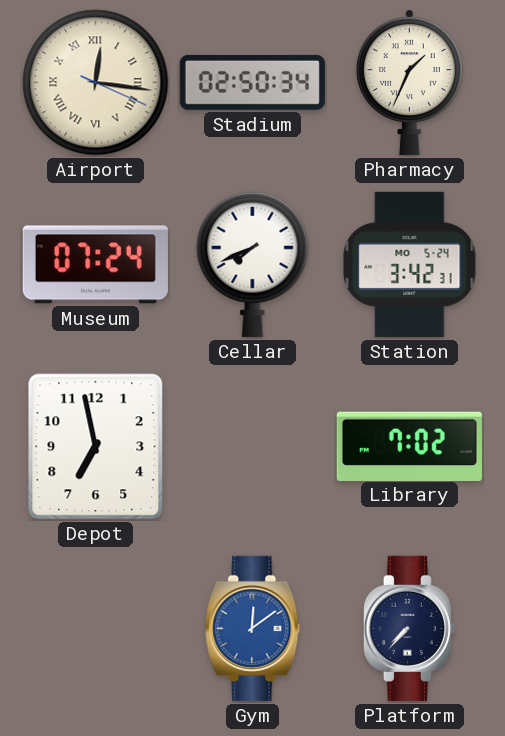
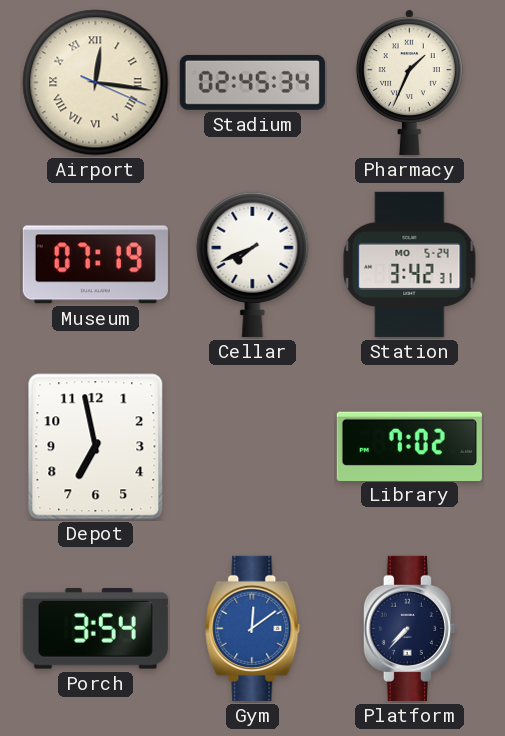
Stadium: 02:50 -> 02:45 (252, 82)
Museum: 07:24 -> 07:19 (95, 265)
Porch: none -> 3:54 (95, 629)
